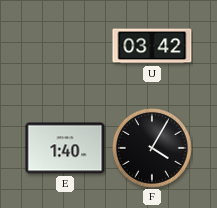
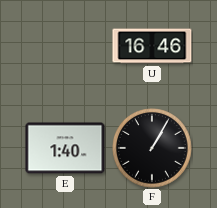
U: 03:42 -> 16:46 (152, 46)
F: 4:05 -> 1:05 (153, 149)
